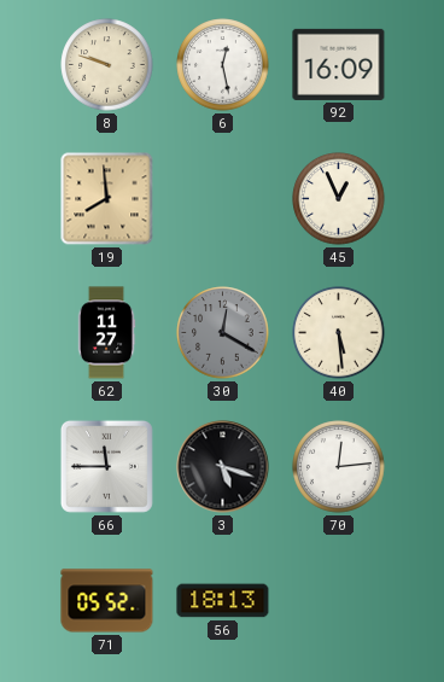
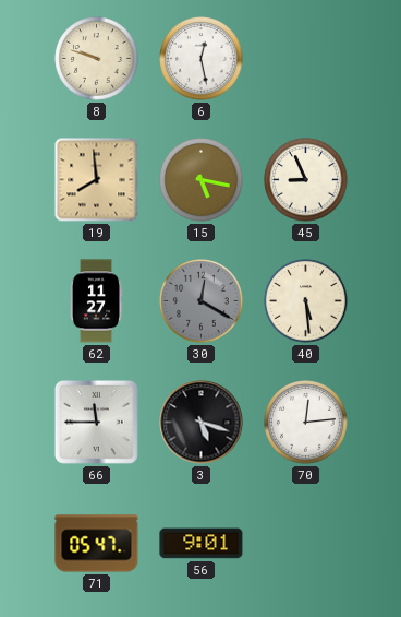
92: 16:09 -> none (339, 64)
15: none -> 5:17 (202, 180)
45: 12:56 -> 8:56 (306, 180)
71: 05:52 -> 05:47 (97, 544)
56: 18:13 -> 9:01 (202, 544)
